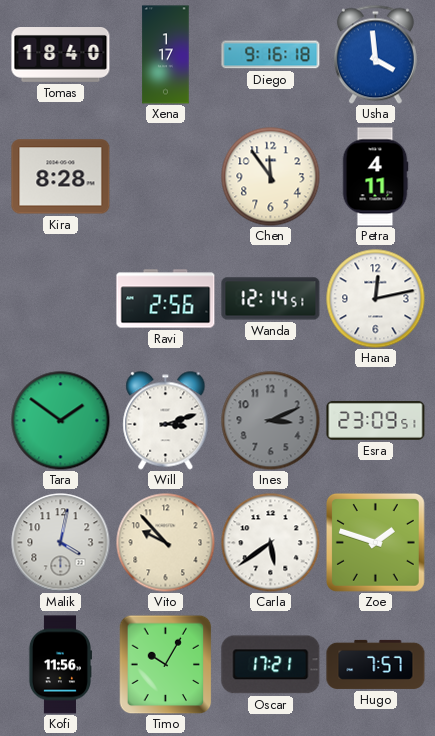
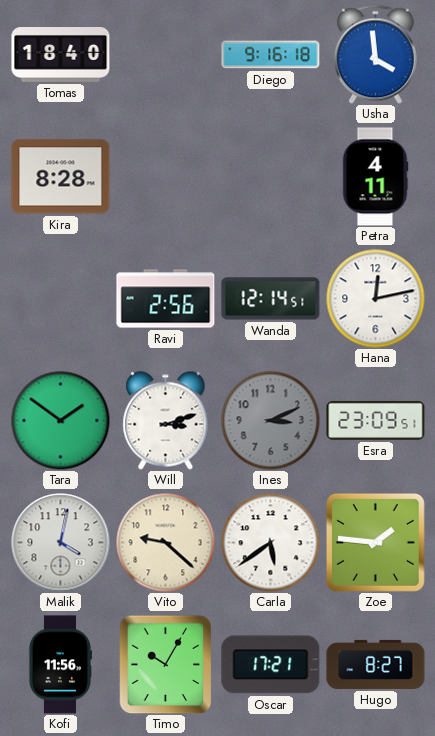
Xena: 1:17 -> none (166, 55)
Chen: 11:54 -> none (271, 177)
Vito: 9:53 -> 9:22 (166, 543)
Zoe: 1:48 -> 1:46 (375, 542)
Hugo: 7:57 -> 8:27 (376, 664)
